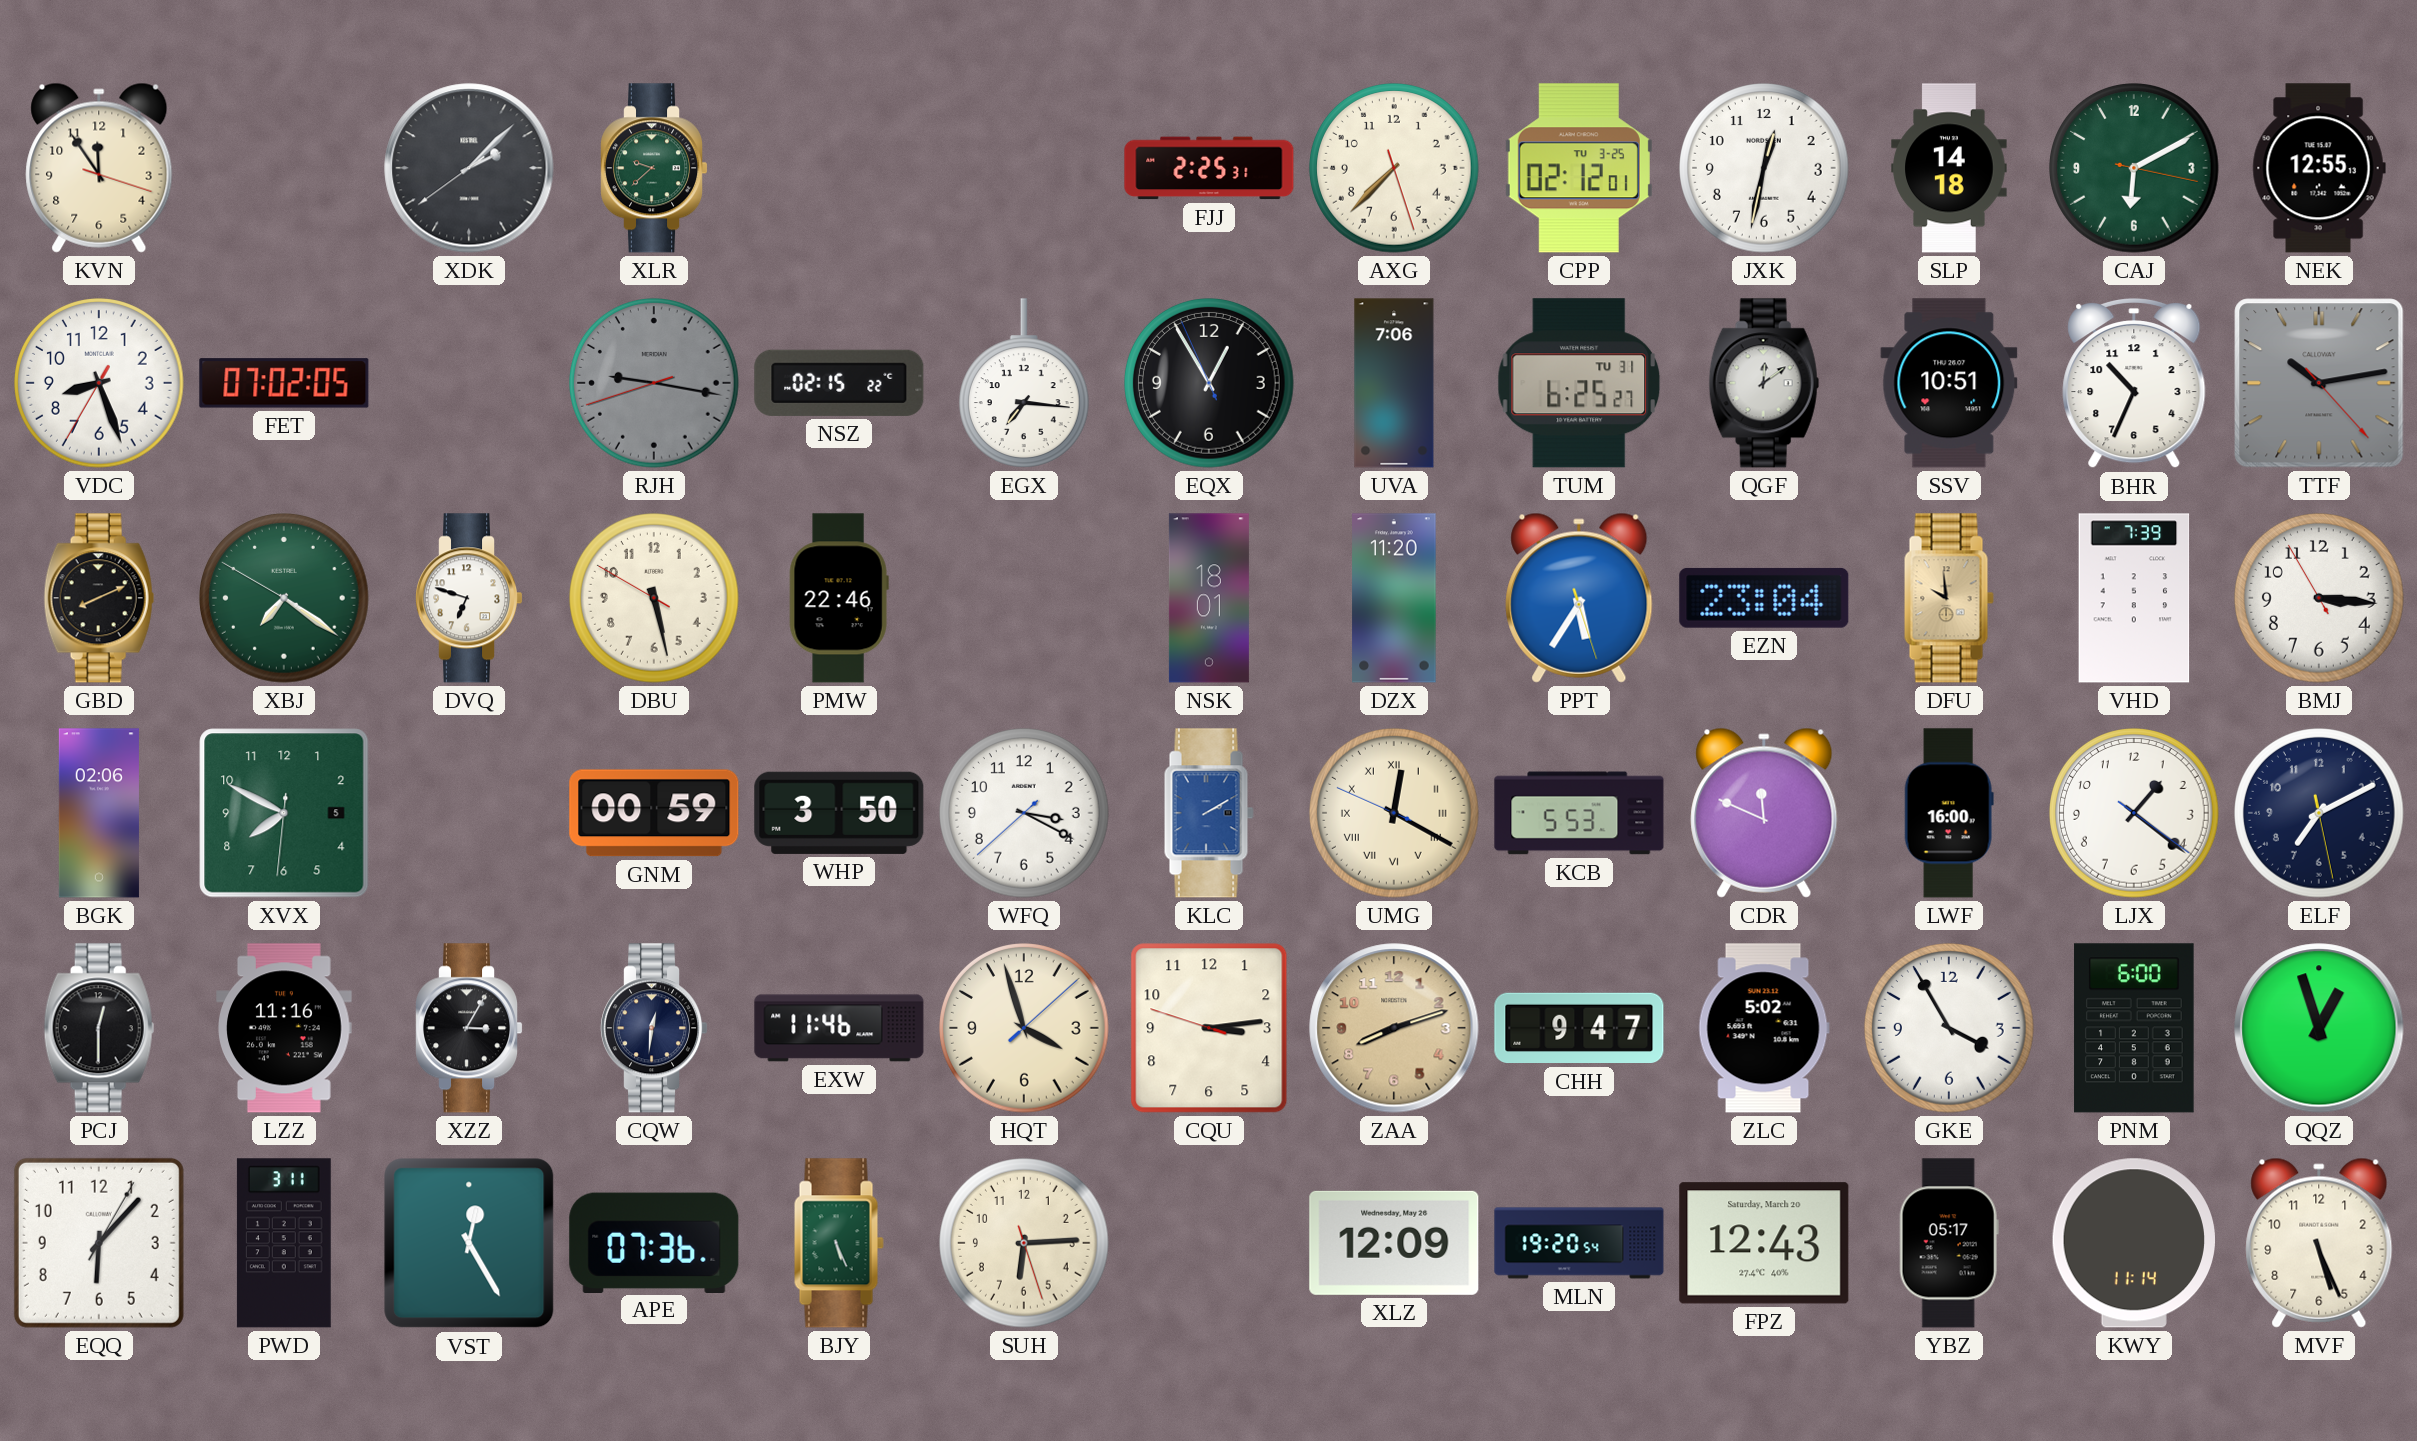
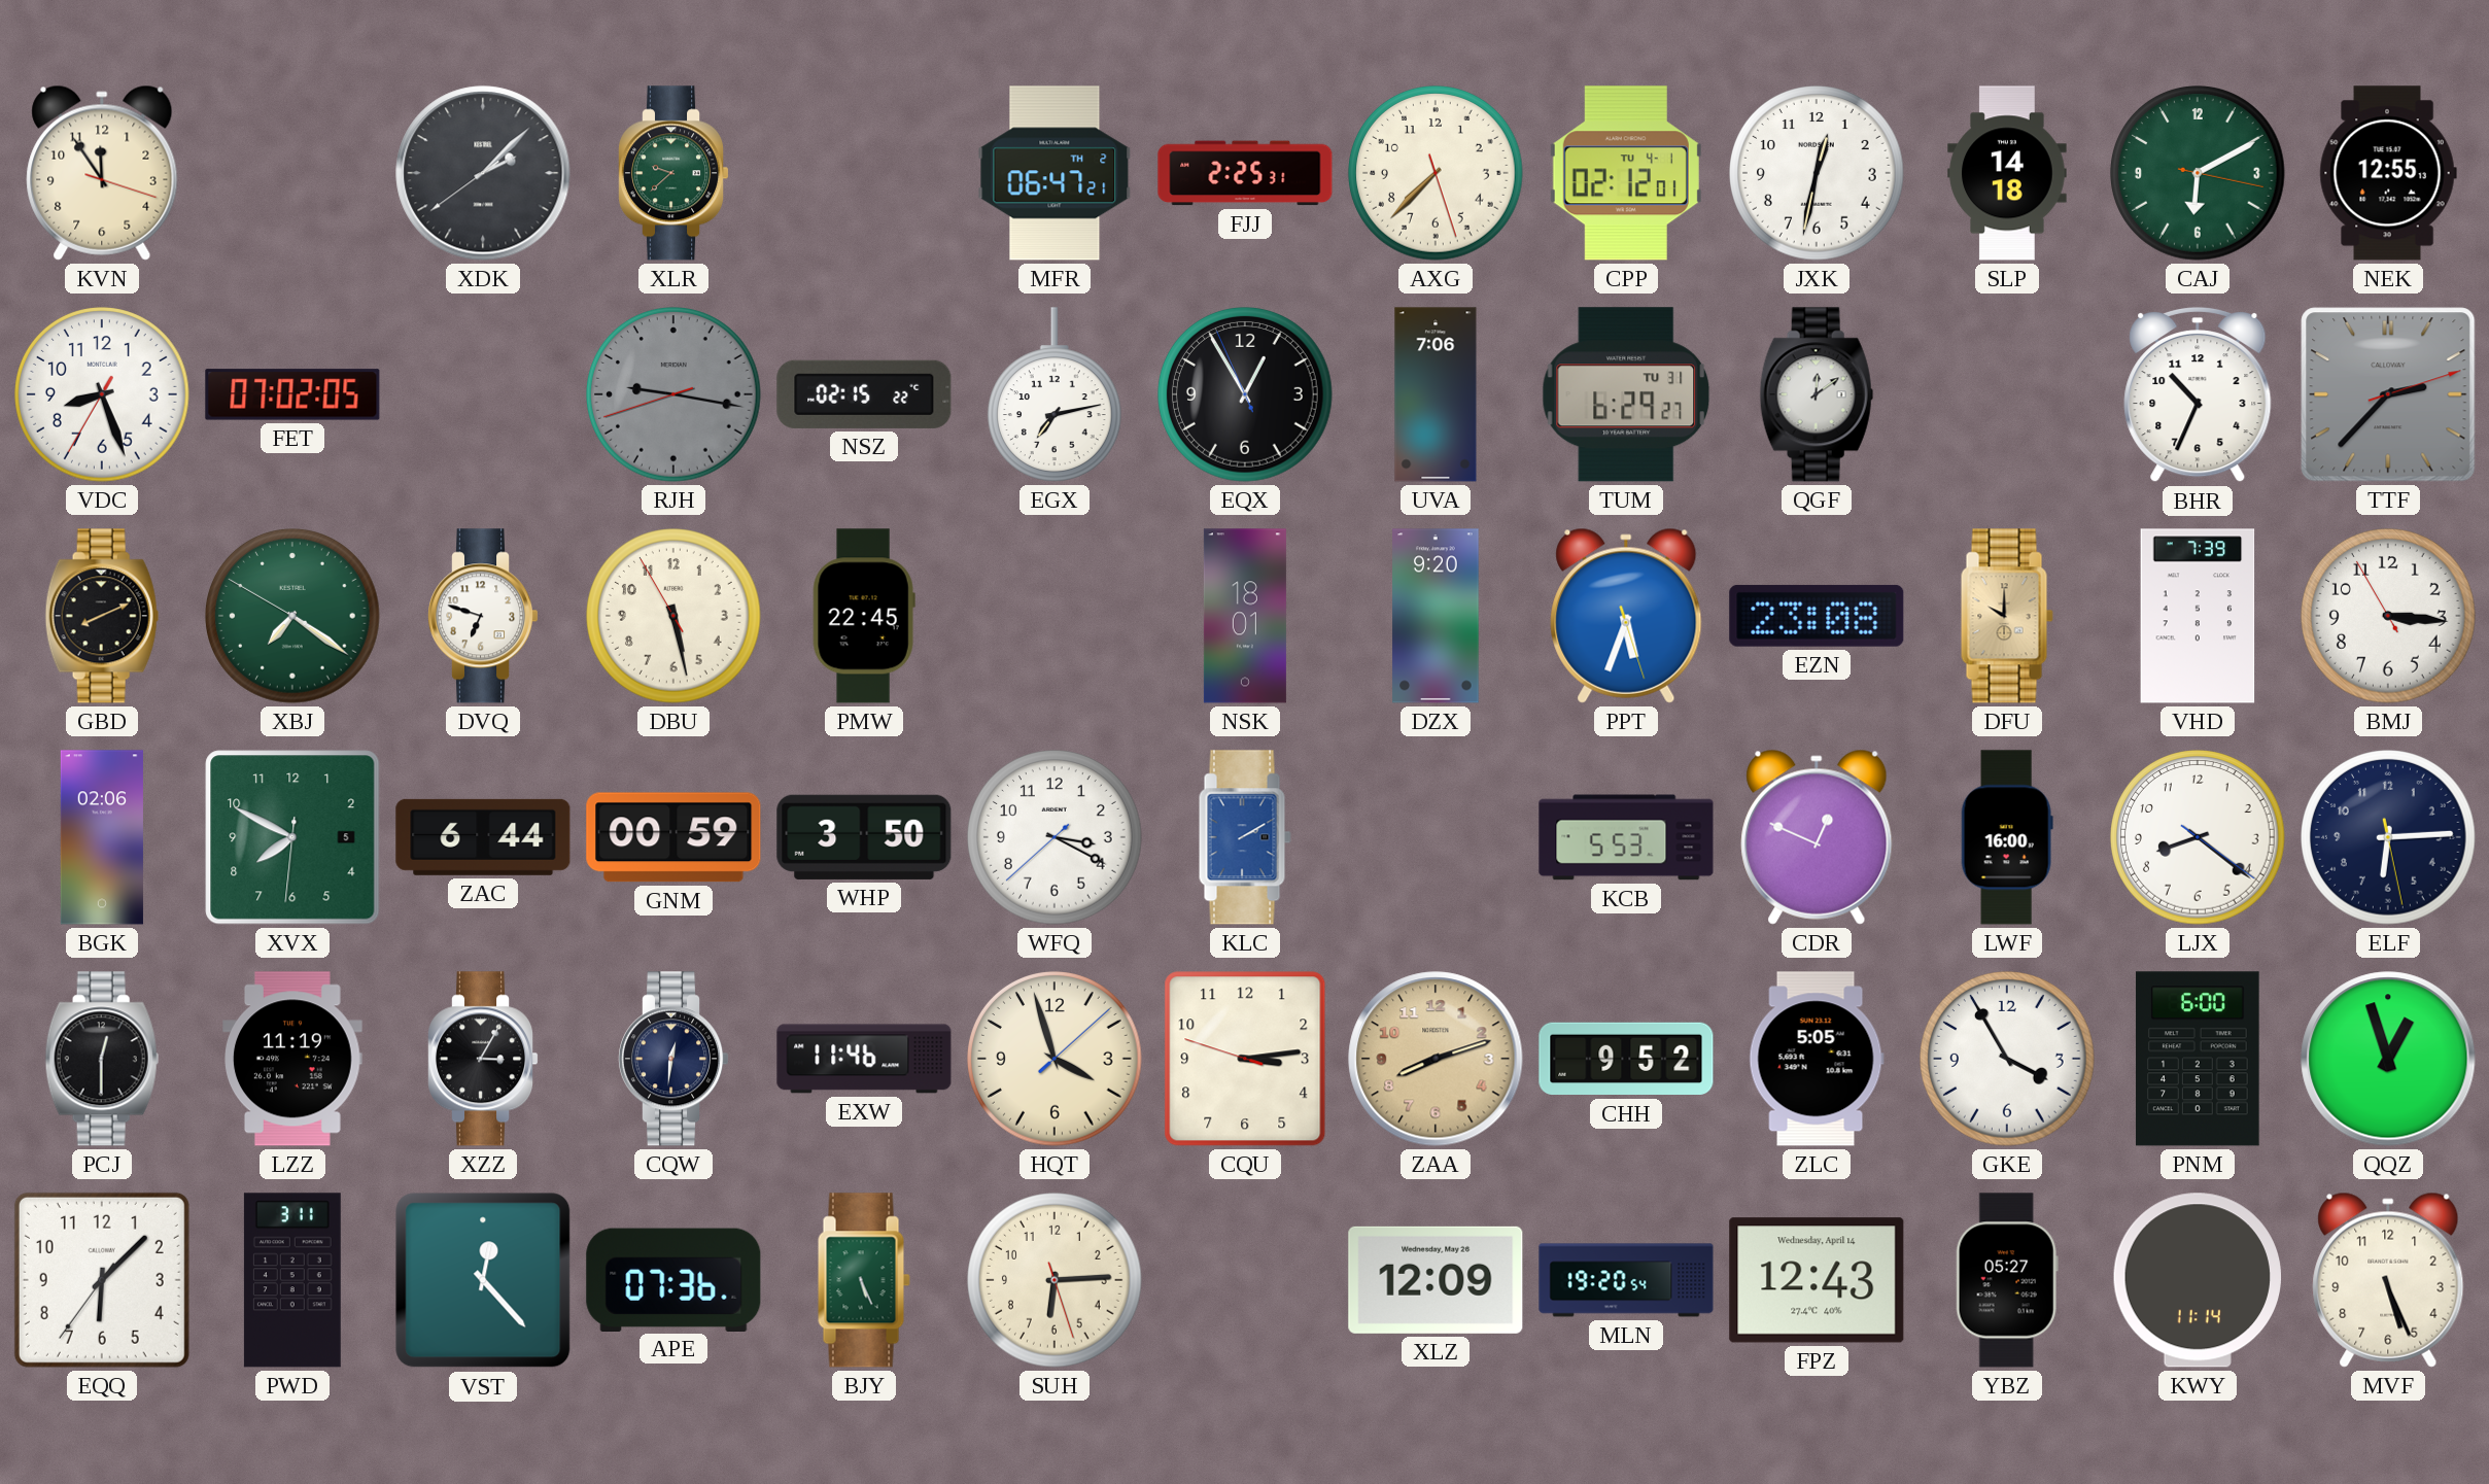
MFR: none -> 06:47 (1055, 173)
CPP date: TU 3-25 -> TU 4-1 (1626, 173)
EGX: 7:16 -> 7:13 (1055, 394)
TUM: 6:25 -> 6:29 (1626, 394)
SSV: 10:51 -> none (1949, 383)
TTF: 10:13 -> 2:37 (2388, 394)
DBU: 5:27:50 -> 5:27:55 (675, 617)
PMW: 22:46 -> 22:45 (864, 616)
DZX: 11:20 -> 9:20 (1436, 616)
PPT: 5:35 -> 5:33 (1626, 616)
EZN: 23:04 -> 23:08 (1817, 616)
DFU: 9:59 -> 10:00 (2007, 616)
ZAC: none -> 6:44 (483, 837)
UMG: 12:19 -> none (1395, 814)
CDR: 11:49 -> 12:49 (1817, 837)
LJX: 1:21 -> 8:21 (2199, 838)
ELF: 7:10 -> 6:14 (2389, 838)
LZZ: 11:16 -> 11:19 (292, 1059)
CHH: 9:47 -> 9:52 (1626, 1059)
ZLC: 5:02 -> 5:05 (1817, 1059)
EQQ: 6:07:05 -> 6:07:36 (102, 1280)
VST: 12:25 -> 12:23 (483, 1280)
FPZ date: Saturday, March 20 -> Wednesday, April 14 (1817, 1280)
YBZ: 05:17 -> 05:27 (2007, 1280)
